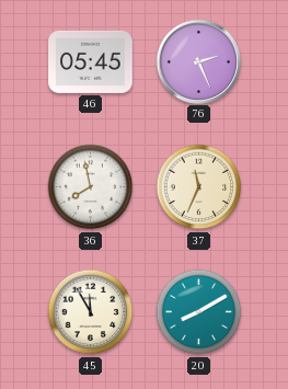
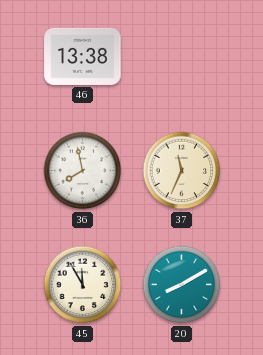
46: 05:45 -> 13:38 (83, 56)
76: 2:26 -> none (198, 61)
